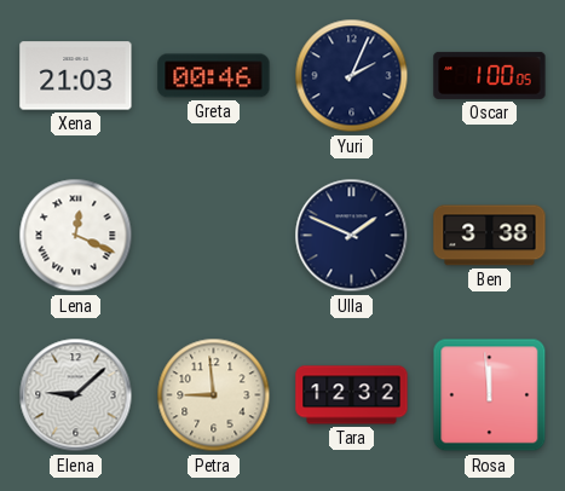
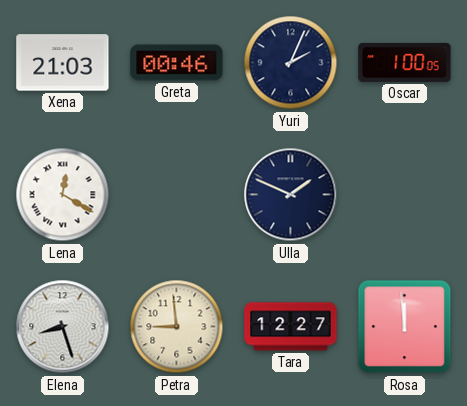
Lena: 12:19 -> 12:20 (63, 195)
Ben: 3:38 -> none (490, 236)
Elena: 9:08 -> 8:27 (63, 327)
Tara: 12:32 -> 12:27 (291, 327)
